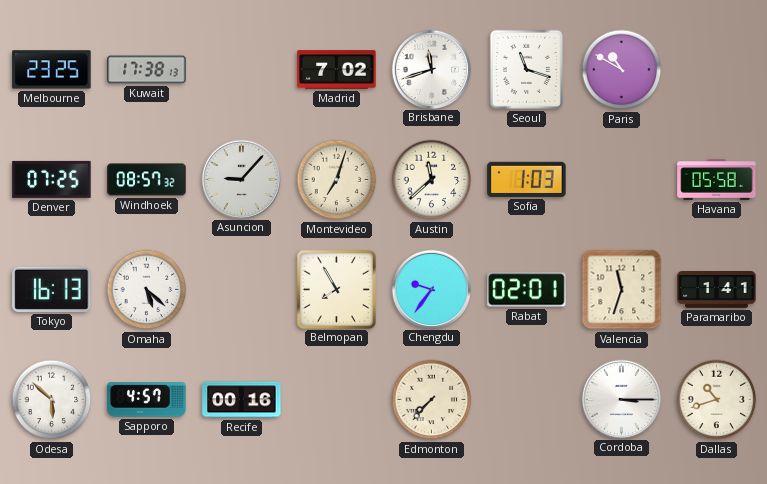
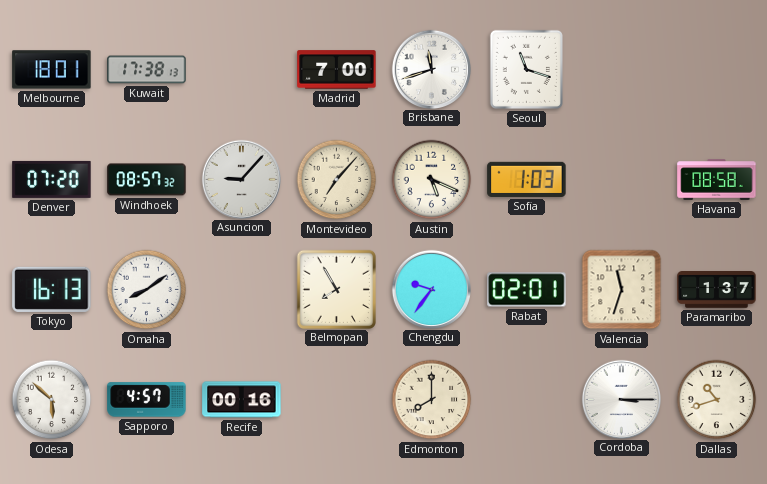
Melbourne: 23:25 -> 18:01 (52, 70)
Madrid: 7:02 -> 7:00 (337, 70)
Paris: 10:50 -> none (622, 70)
Denver: 07:25 -> 07:20 (52, 179)
Montevideo: 7:03 -> 7:07 (337, 180)
Austin: 11:38 -> 5:19 (432, 180)
Havana: 05:58 -> 08:58 (717, 180)
Omaha: 5:22 -> 8:09 (147, 290)
Paramaribo: 1:41 -> 1:37 (717, 290)
Edmonton: 7:37 -> 8:00 (432, 400)
